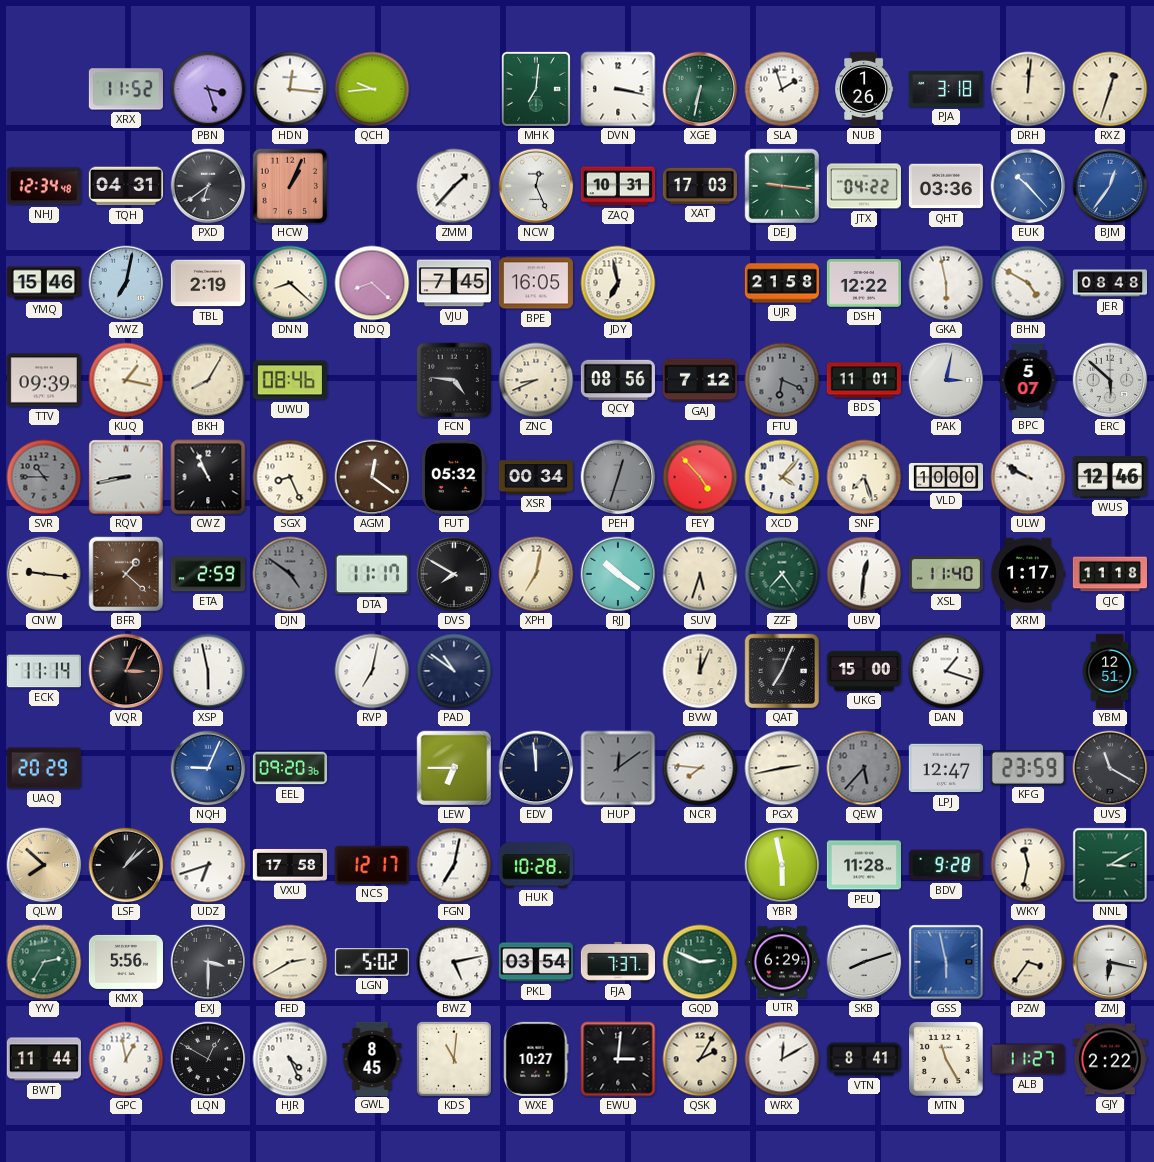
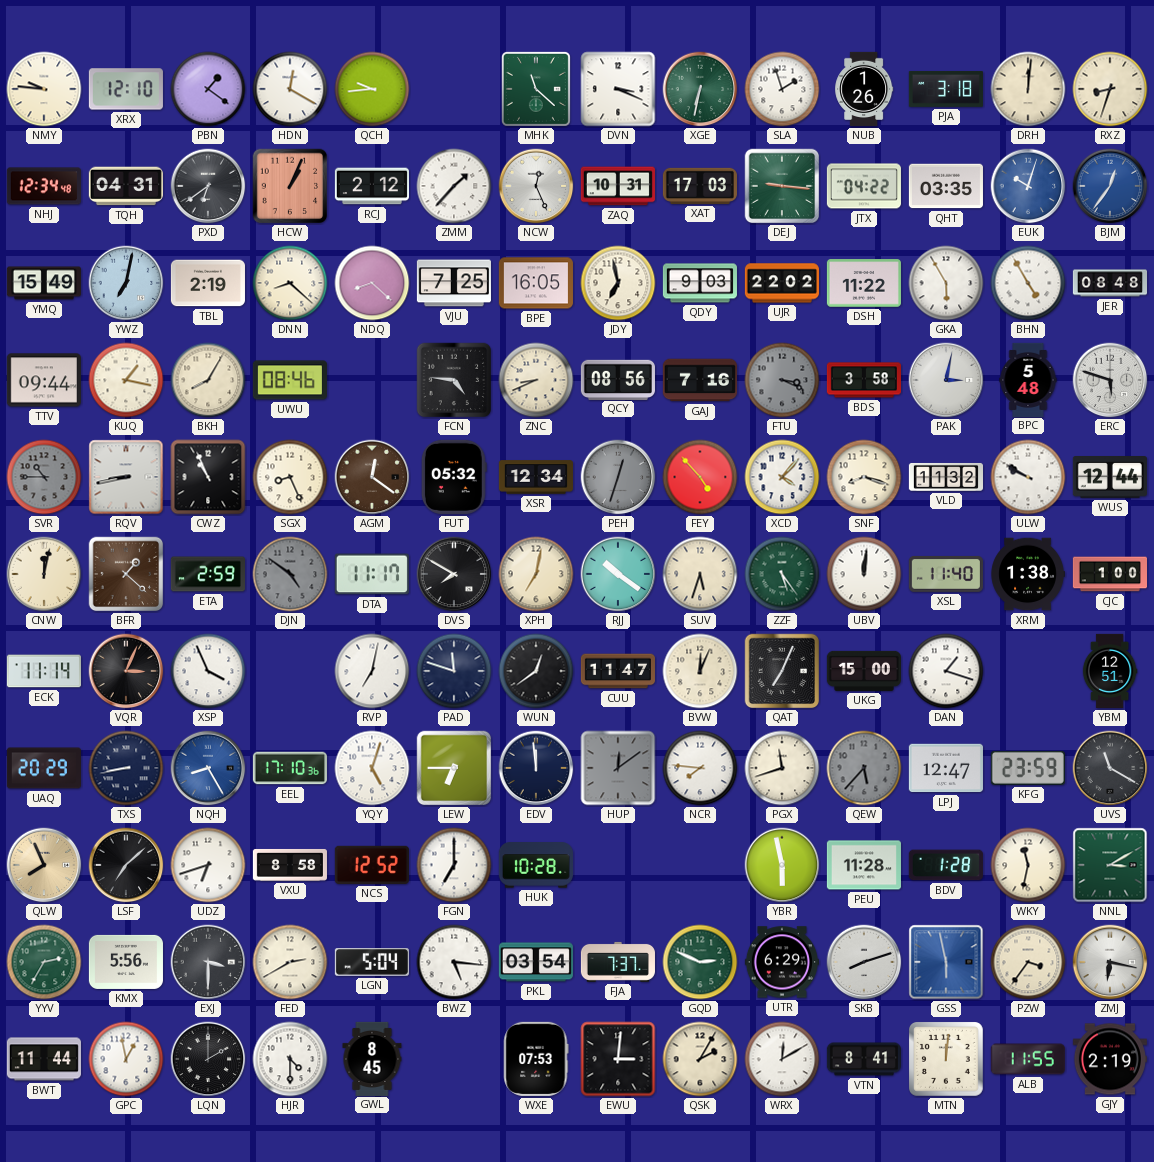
NMY: none -> 9:46 (44, 89)
XRX: 11:52 -> 12:10 (126, 89)
PBN: 3:27 -> 1:21 (208, 89)
HDN: 12:16 -> 12:20 (290, 89)
MHK: 7:01 -> 11:22 (536, 89)
DVN: 3:17 -> 3:19 (618, 89)
RXZ: 12:33 -> 8:33 (1110, 89)
RCJ: none -> 2:12 (372, 186)
QHT: 03:36 -> 03:35 (946, 186)
EUK: 10:23 -> 10:03 (1028, 186)
YMQ: 15:46 -> 15:49 (44, 283)
VJU: 7:45 -> 7:25 (454, 283)
QDY: none -> 9:03 (700, 283)
UJR: 21:58 -> 22:02 (782, 283)
DSH: 12:22 -> 11:22 (864, 283)
GKA: 5:58 -> 5:55 (946, 283)
BHN: 4:50 -> 4:55 (1028, 283)
TTV: 09:39 -> 09:44 (44, 380)
GAJ: 7:12 -> 7:16 (700, 380)
FTU: 6:19 -> 3:19 (782, 380)
BDS: 11:01 -> 3:58 (864, 380)
BPC: 5:07 -> 5:48 (1028, 379)
ERC: 5:52 -> 5:48 (1110, 380)
XSR: 00:34 -> 12:34 (536, 477)
SNF: 7:27 -> 8:18 (864, 477)
VLD: 10:00 -> 11:32 (945, 477)
WUS: 12:46 -> 12:44 (1110, 478)
CNW: 9:16 -> 12:02 (44, 574)
ZZF: 7:24 -> 5:24 (782, 574)
UBV: 12:31 -> 12:01 (864, 574)
XRM: 1:17 -> 1:38 (1028, 574)
CJC: 11:18 -> 1:00 (1109, 574)
XSP: 5:58 -> 3:56 (208, 671)
PAD: 10:51 -> 11:48 (454, 671)
WUN: none -> 12:39 (536, 671)
CUU: none -> 11:47 (618, 671)
TXS: none -> 8:43 (126, 768)
NQH: 9:04 -> 8:25 (208, 768)
EEL: 09:20 -> 17:10 (290, 768)
YQY: none -> 5:03 (372, 768)
PGX: 2:43 -> 11:42 (782, 768)
QLW: 7:52 -> 7:56 (44, 865)
LSF: 1:08 -> 7:08 (126, 865)
VXU: 17:58 -> 8:58 (290, 865)
NCS: 12:17 -> 12:52 (372, 865)
FGN: 7:02 -> 7:00 (454, 865)
BDV: 9:28 -> 1:28 (946, 865)
LGN: 5:02 -> 5:04 (372, 962)
BWZ: 5:13 -> 5:16 (454, 962)
LQN: 12:50 -> 2:00 (208, 1059)
HJR: 4:26 -> 4:30 (290, 1059)
KDS: 11:01 -> none (454, 1059)
WXE: 10:27 -> 07:53 (536, 1059)
MTN: 11:25 -> 12:01 (947, 1060)
ALB: 11:27 -> 11:55 (1028, 1059)
GJY: 2:22 -> 2:19 (1110, 1059)
